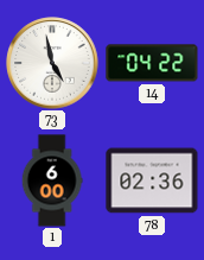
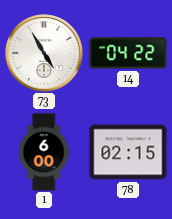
73: 4:58 -> 4:55 (44, 53)
78: 02:36 -> 02:15 (128, 152)
